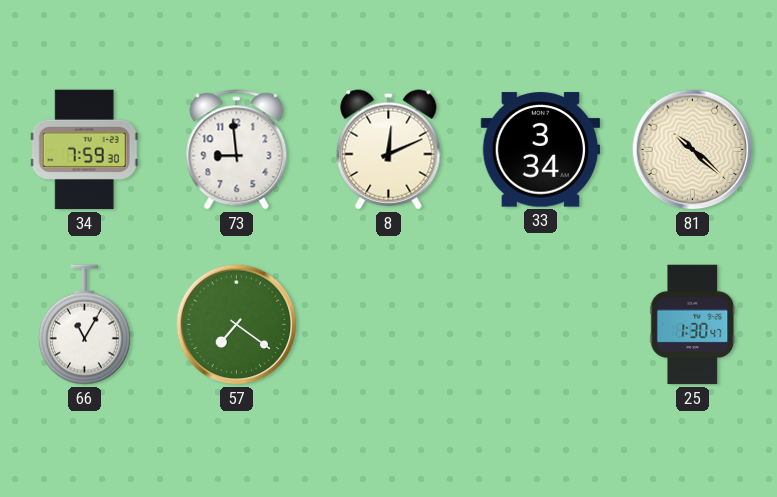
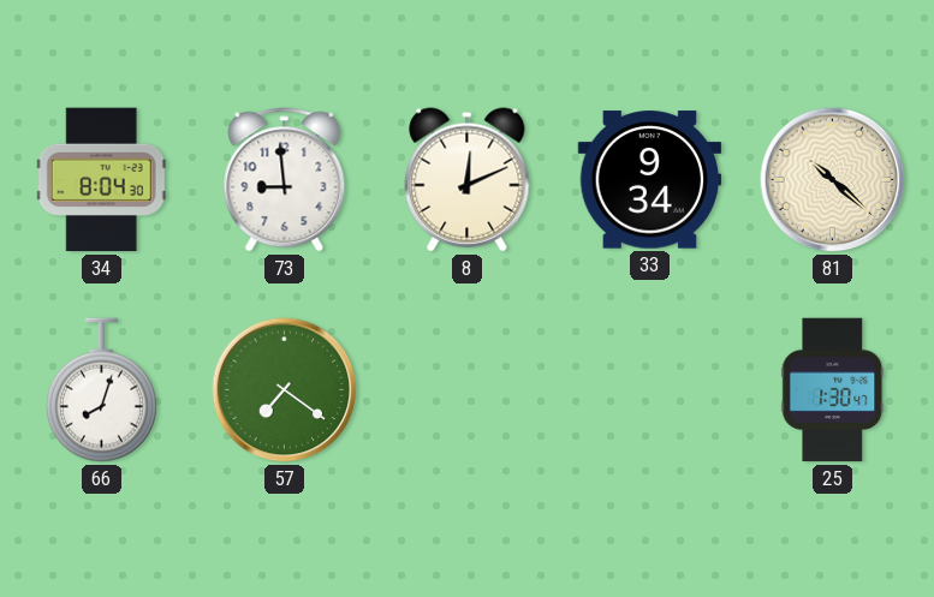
34: 7:59 -> 8:04 (101, 180)
33: 3:34 -> 9:34 (650, 180)
66: 11:05 -> 8:03 (101, 390)
